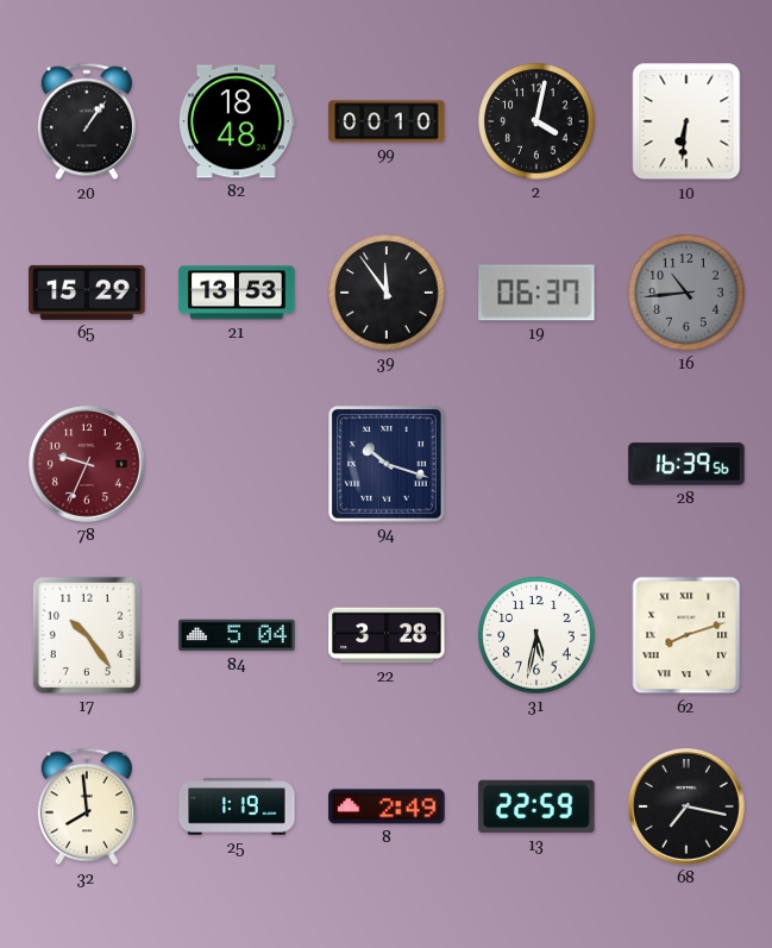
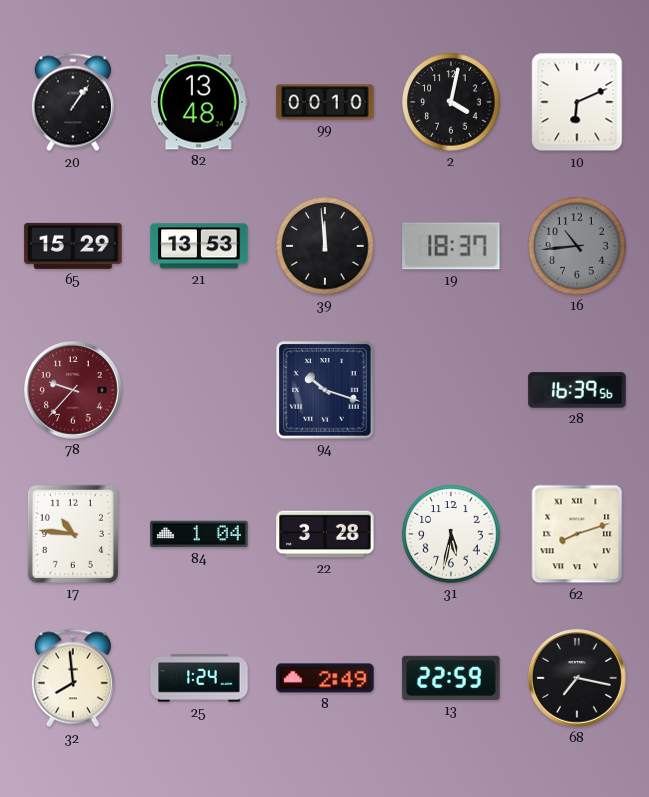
82: 18:48 -> 13:48 (199, 102)
10: 6:31 -> 6:11 (577, 102)
39: 11:54 -> 11:59 (325, 246)
19: 06:37 -> 18:37 (451, 246)
78: 9:34 -> 9:37 (74, 391)
17: 10:24 -> 10:46 (73, 534)
84: 5:04 -> 1:04 (199, 534)
25: 1:19 -> 1:24 (199, 678)
